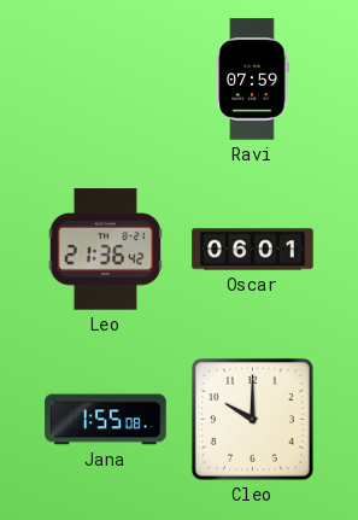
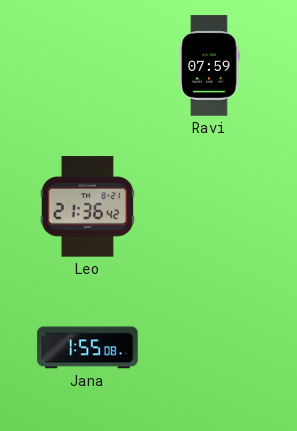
Oscar: 06:01 -> none (253, 250)
Cleo: 10:00 -> none (252, 419)
